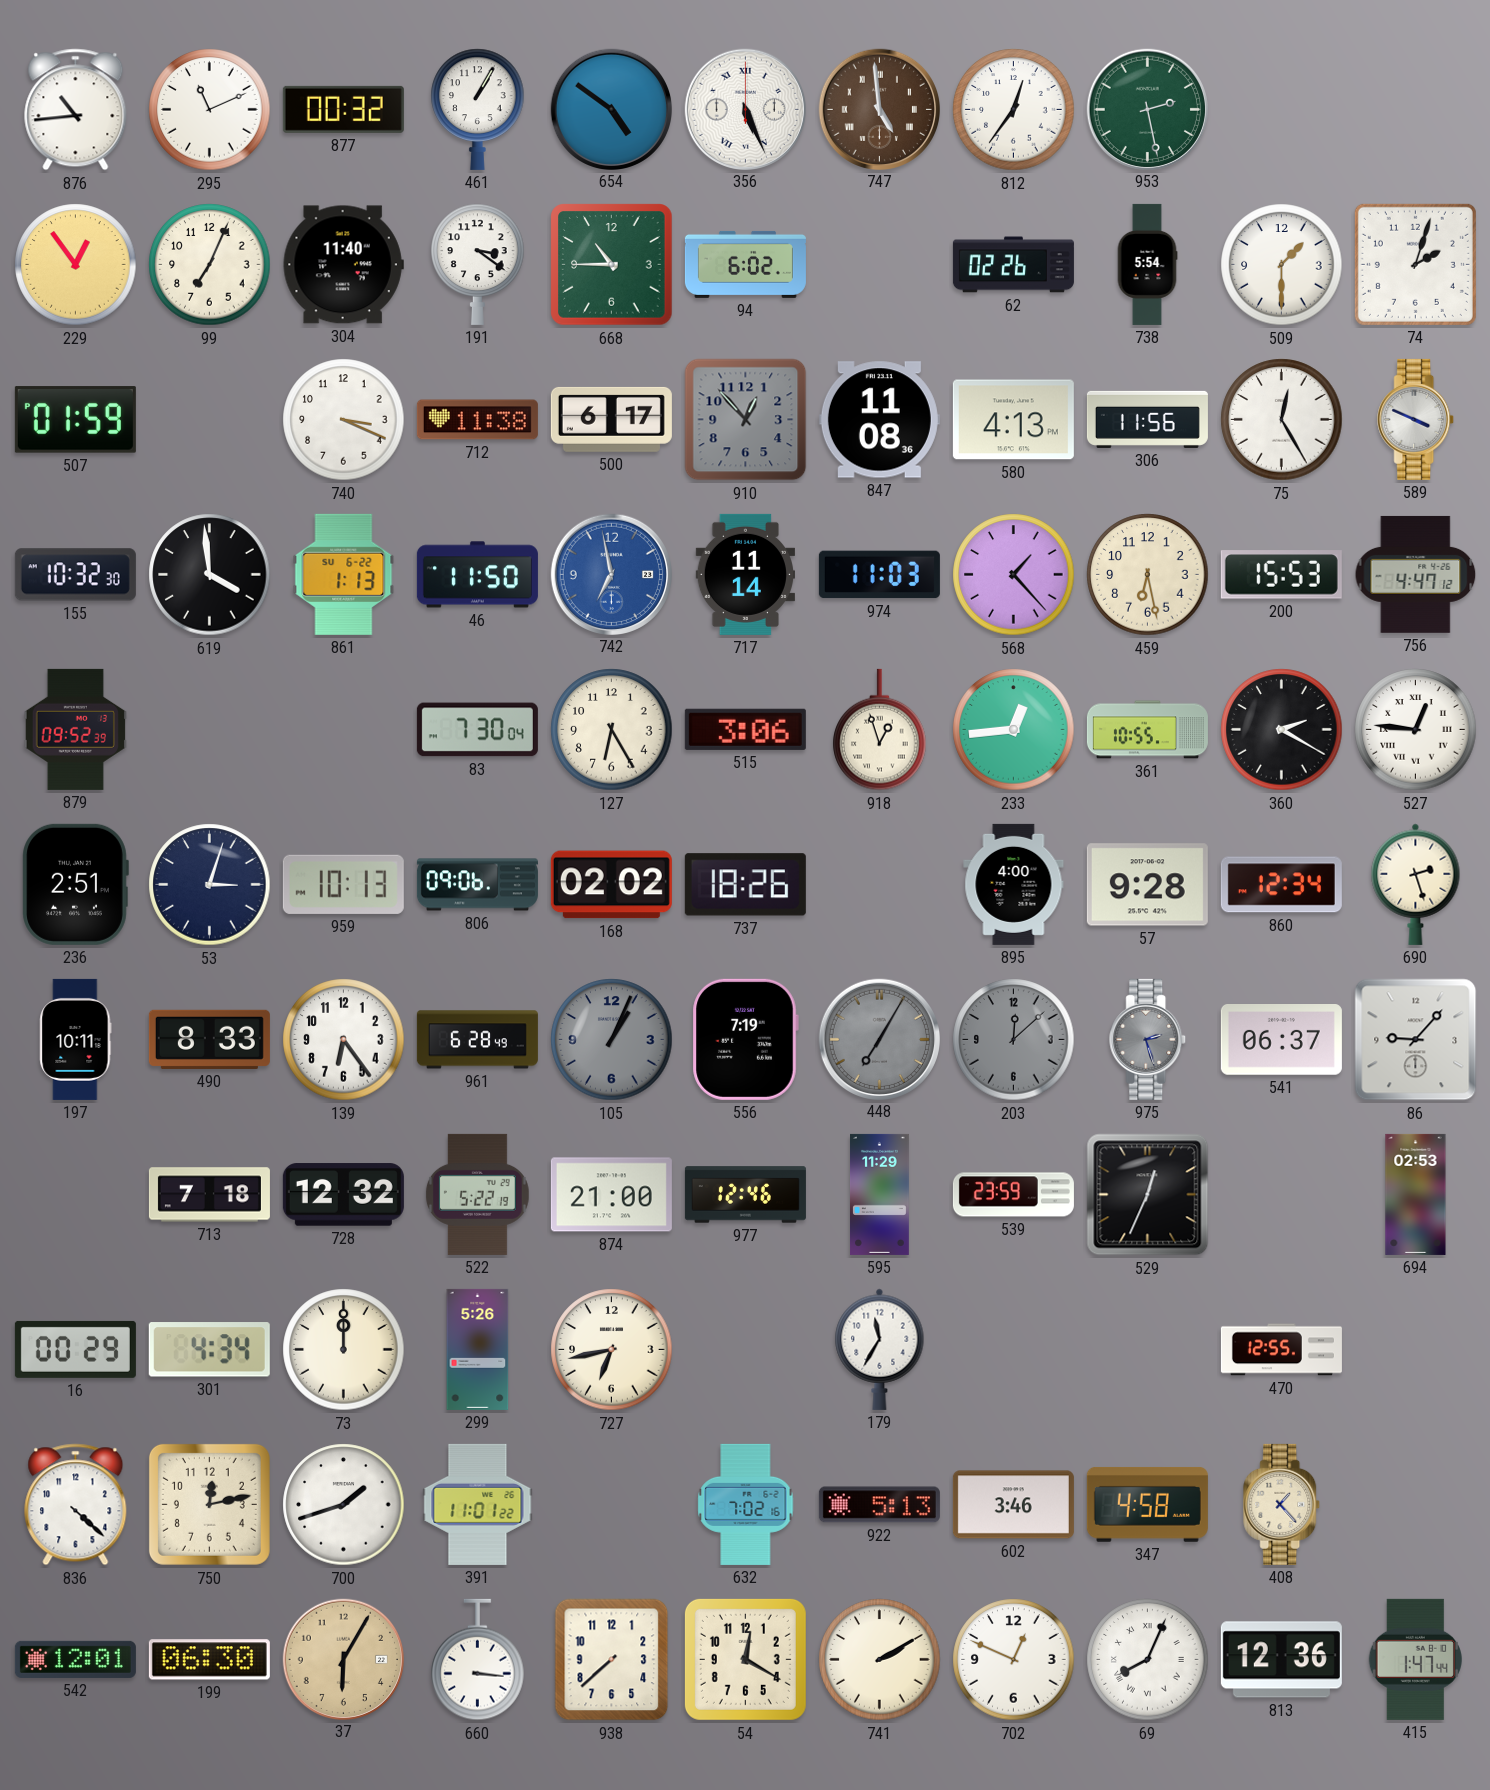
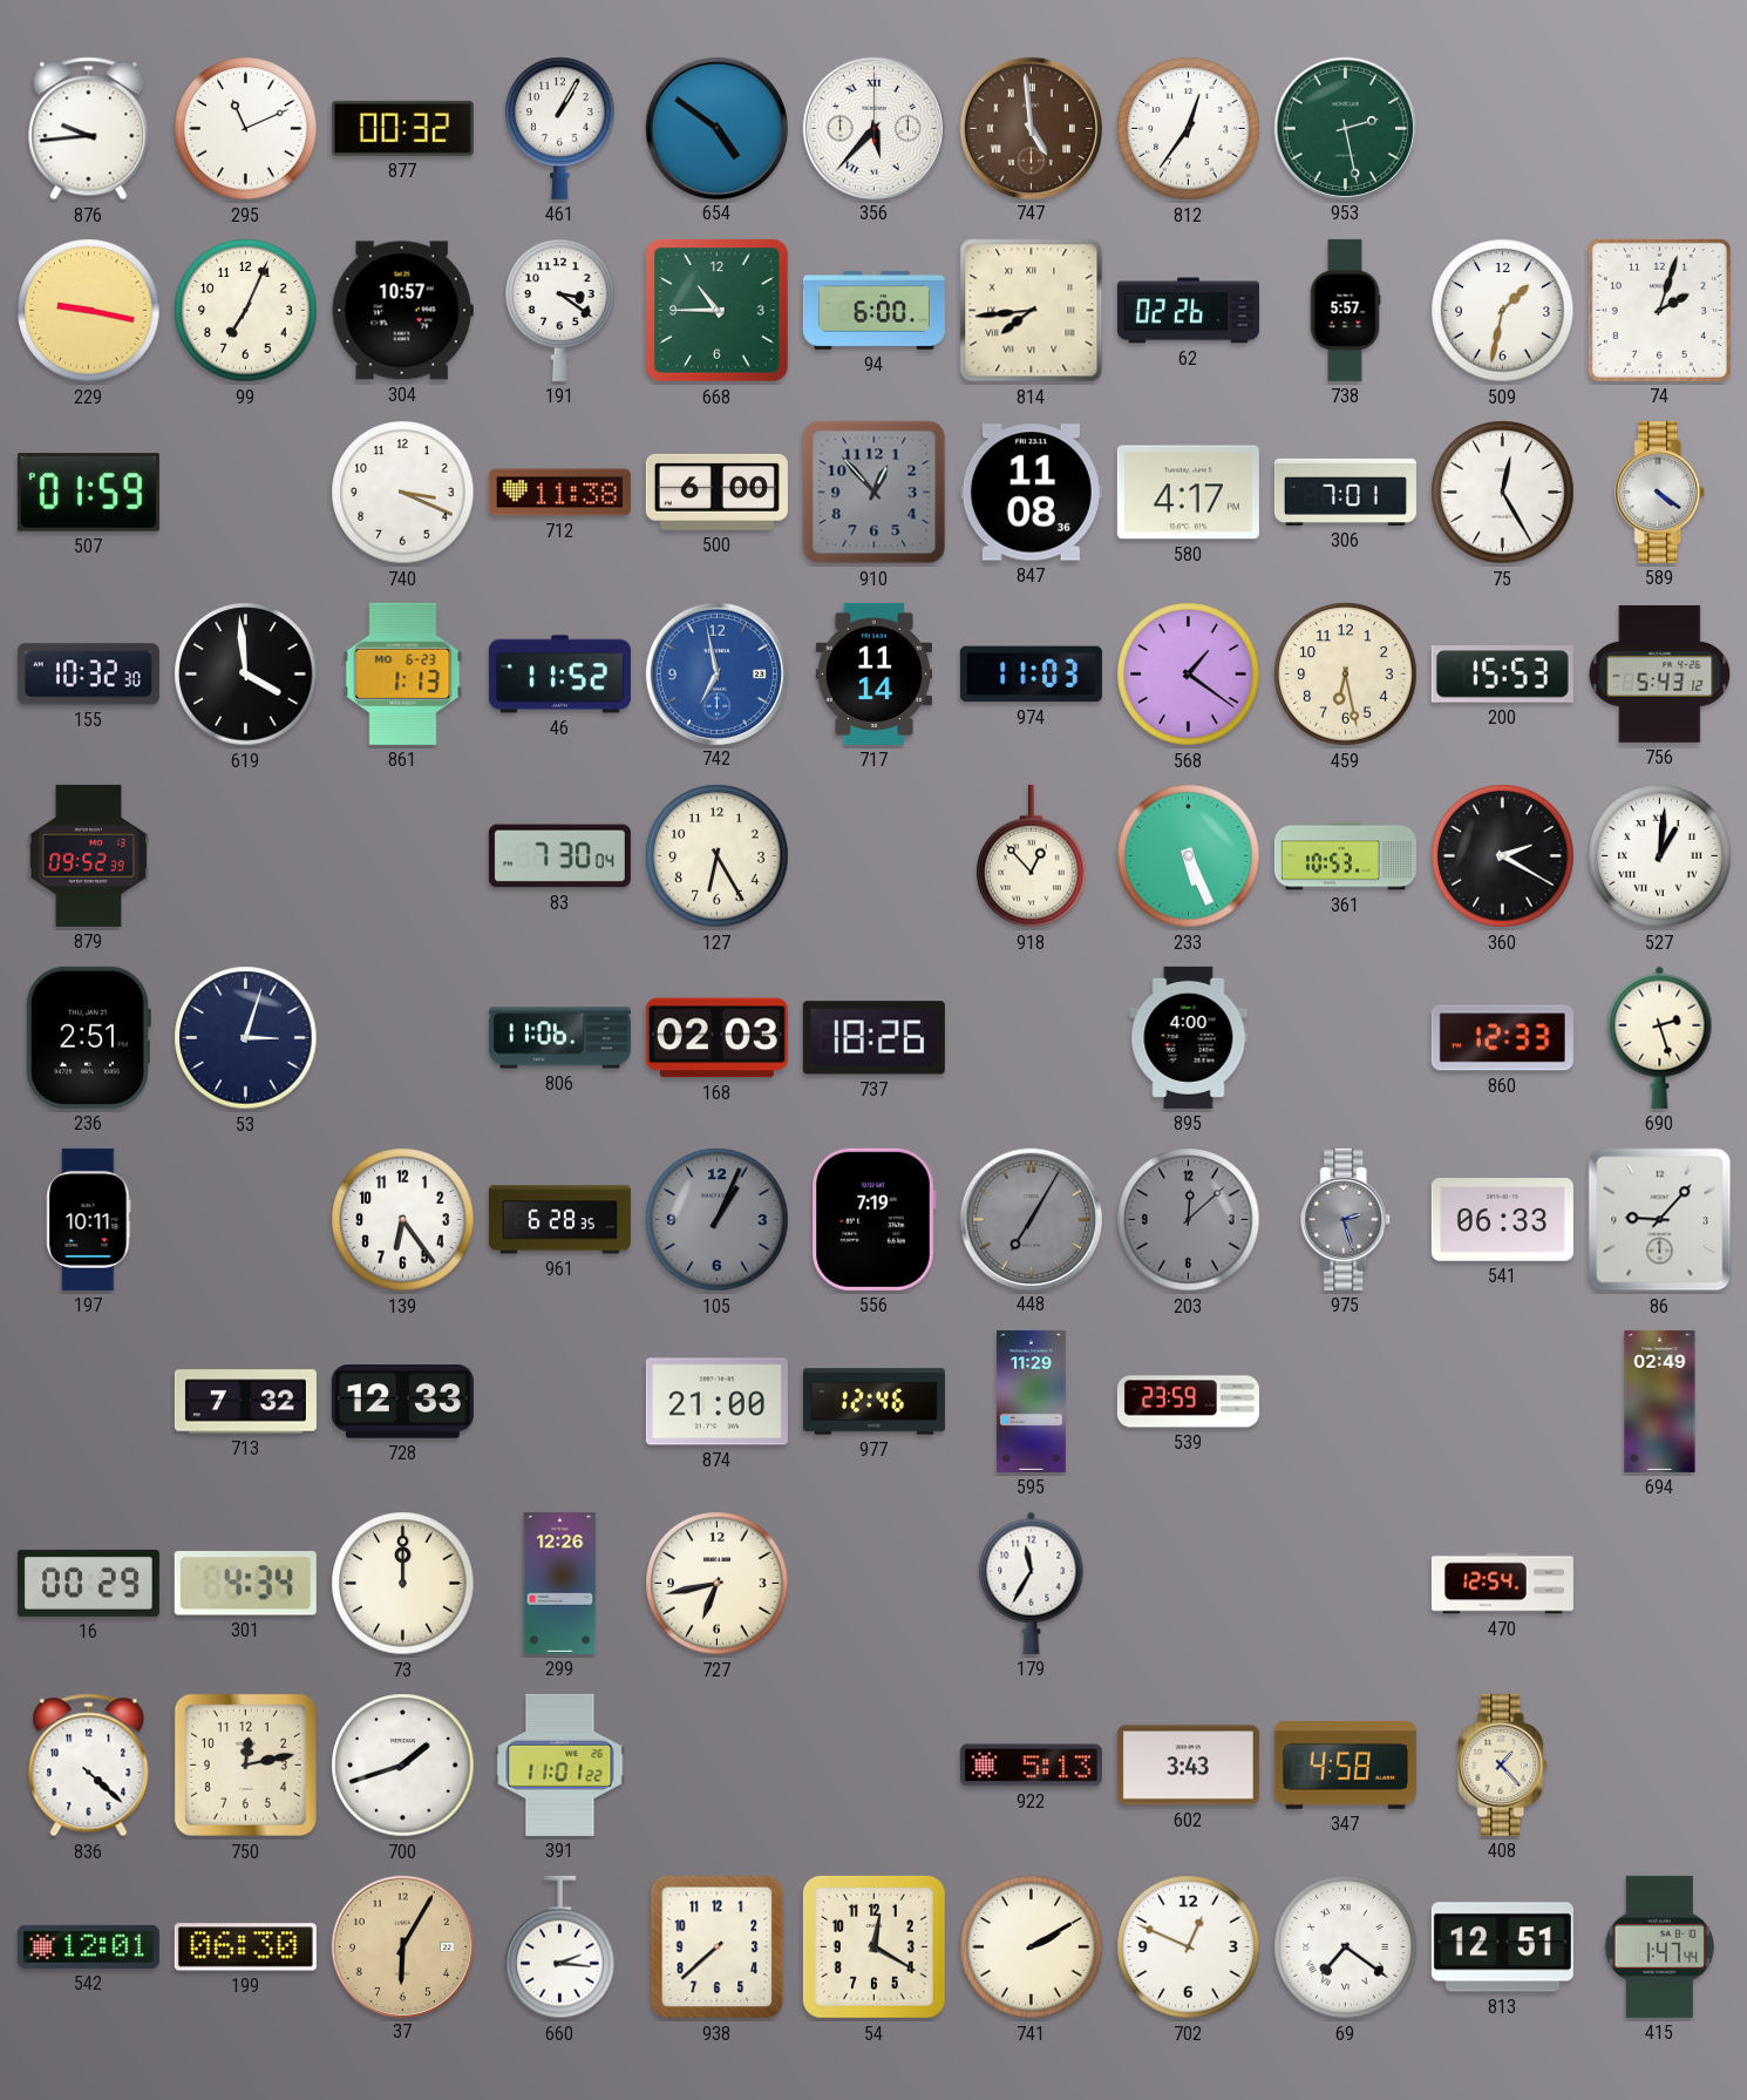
876: 10:44 -> 9:44 (89, 129)
356: 5:26 -> 5:37 (873, 128)
229: 12:54 -> 9:17 (89, 311)
304: 11:40 -> 10:57 (402, 311)
94: 6:02 -> 6:00 (873, 310)
814: none -> 7:44 (1032, 311)
738: 5:54 -> 5:57 (1345, 310)
509: 1:30 -> 1:32 (1503, 311)
500: 6:17 -> 6:00 (716, 492)
580: 4:13 -> 4:17 (1188, 493)
306: 11:56 -> 7:01 (1345, 492)
589: 3:49 -> 4:21 (1660, 492)
861 date: SU 6-22 -> MO 6-23 (403, 673)
46: 11:50 -> 11:52 (559, 675)
568: 1:23 -> 1:21 (1189, 675)
756: 4:47 -> 5:43 (1660, 673)
515: 3:06 -> none (745, 729)
918: 12:57 -> 12:53 (1032, 856)
233: 12:44 -> 5:26 (1189, 856)
361: 10:55 -> 10:53 (1345, 856)
527: 12:46 -> 1:01 (1660, 856)
959: 10:13 -> none (343, 884)
806: 09:06 -> 11:06 (559, 1038)
168: 02:02 -> 02:03 (716, 1038)
57: 9:28 -> none (1147, 885)
860: 12:34 -> 12:33 (1502, 1038)
490: 8:33 -> none (209, 1039)
961: 6:28:49 -> 6:28:35 (559, 1220)
541: 06:37 -> 06:33 (1502, 1220)
713: 7:18 -> 7:32 (245, 1402)
728: 12:32 -> 12:33 (402, 1402)
522: 5:22 -> none (477, 1194)
529: 12:34 -> none (1148, 1195)
694: 02:53 -> 02:49 (1660, 1401)
299: 5:26 -> 12:26 (560, 1583)
470: 12:55 -> 12:54 (1502, 1584)
632: 7:02 -> none (746, 1504)
602: 3:46 -> 3:43 (1188, 1766)
660: 3:16 -> 2:16 (560, 1947)
69: 8:04 -> 7:21 (1346, 1947)
813: 12:36 -> 12:51 (1502, 1947)
